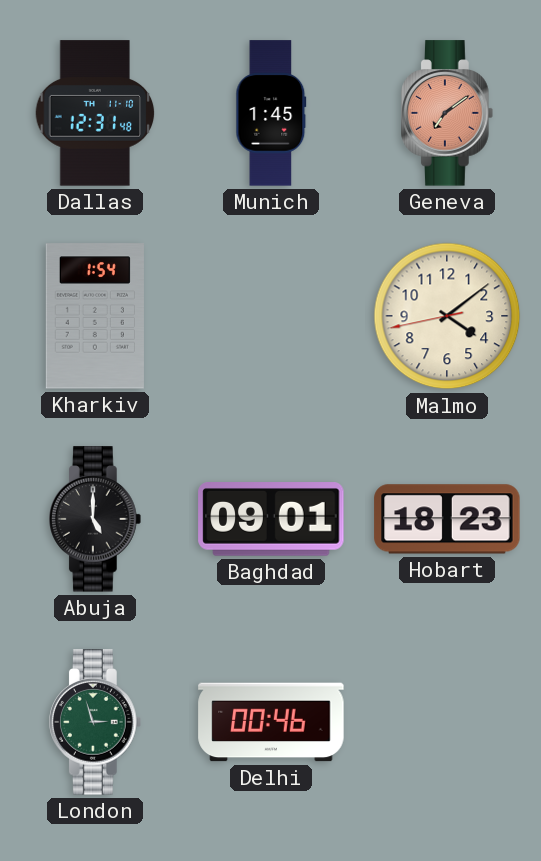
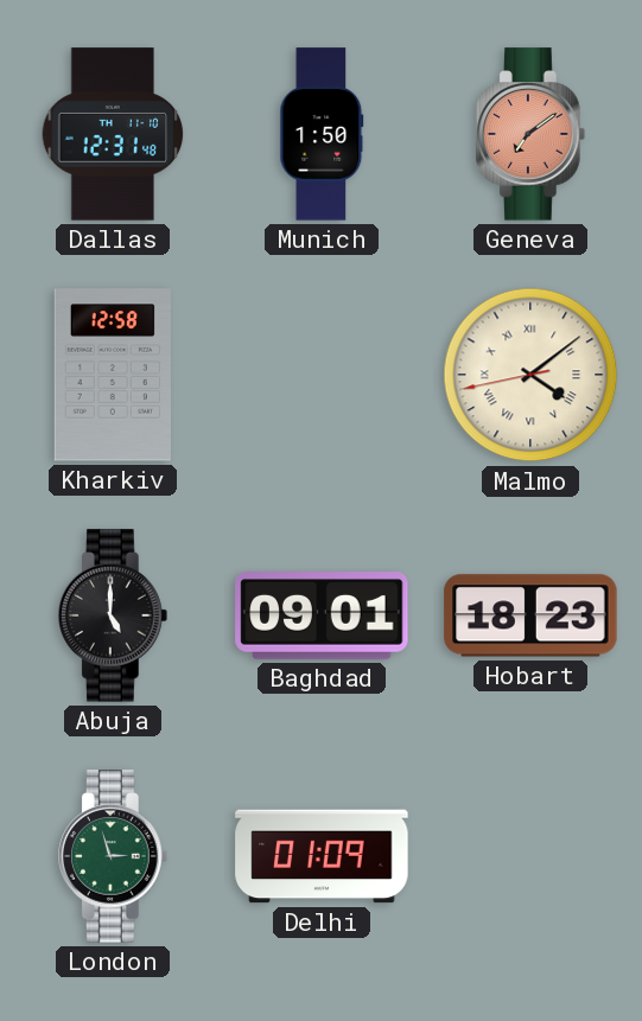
Munich: 1:45 -> 1:50 (322, 134)
Kharkiv: 1:54 -> 12:58 (113, 375)
Malmo numerals: Arabic -> Roman (530, 375)
Delhi: 00:46 -> 01:09 (322, 856)
